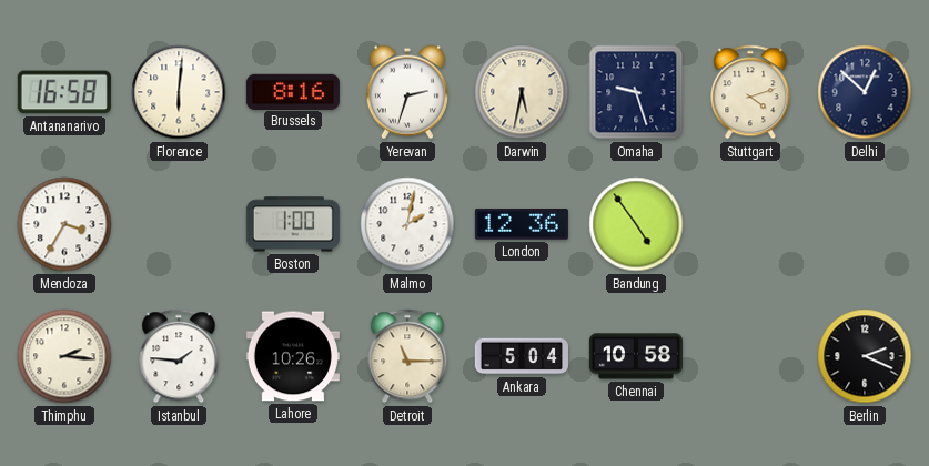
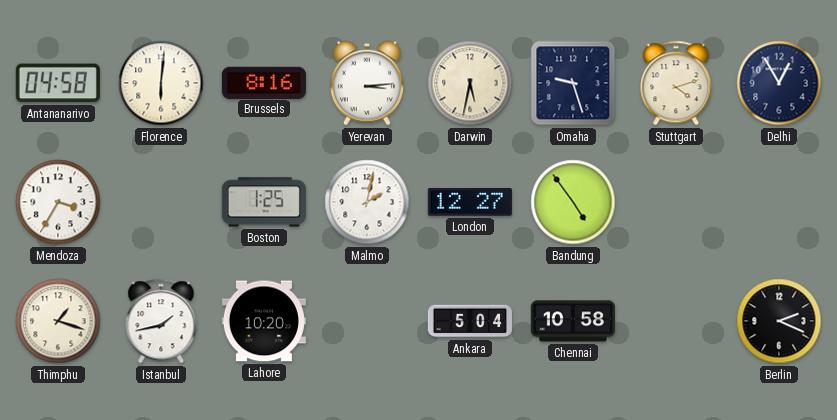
Antananarivo: 16:58 -> 04:58 (58, 83)
Yerevan: 2:33 -> 3:14 (367, 83)
Delhi: 12:52 -> 12:55 (779, 83)
Boston: 1:00 -> 1:25 (264, 202)
London: 12:36 -> 12:27 (470, 203)
Thimphu: 2:16 -> 1:18 (58, 321)
Istanbul: 1:46 -> 1:43 (161, 321)
Lahore: 10:26 -> 10:20 (264, 321)
Detroit: 11:15 -> none (407, 356)
